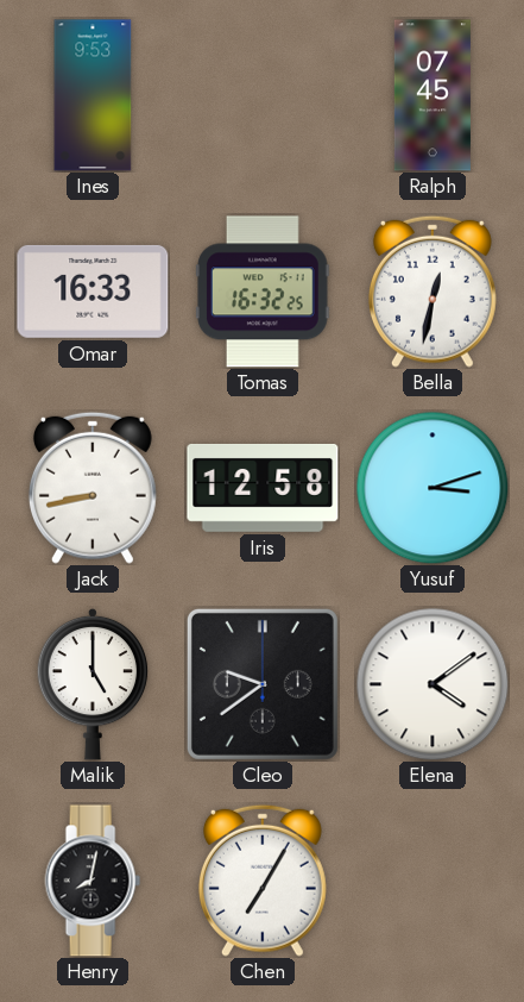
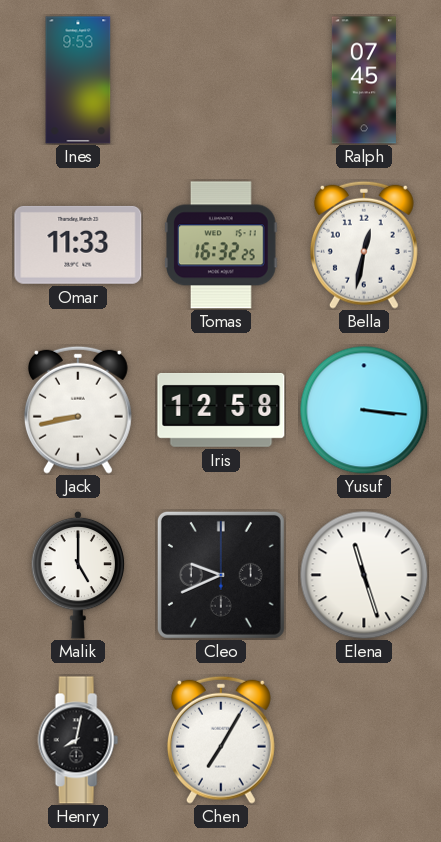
Omar: 16:33 -> 11:33 (78, 245)
Yusuf: 3:12 -> 3:16 (364, 410)
Cleo: 9:39 -> 9:41 (221, 575)
Elena: 4:09 -> 11:27 (364, 575)
